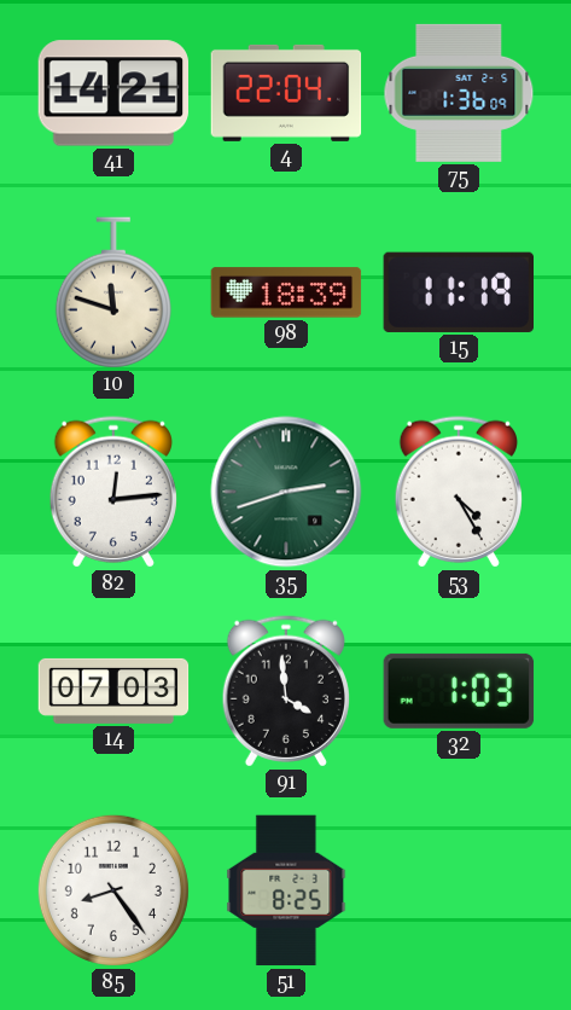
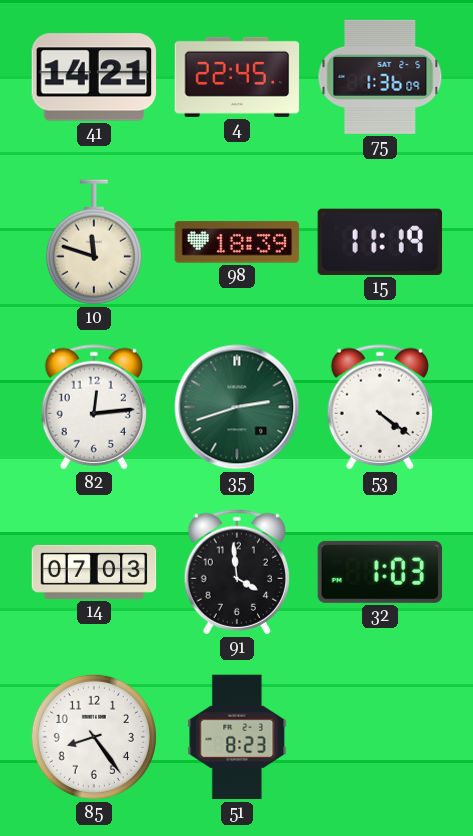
4: 22:04 -> 22:45 (237, 77)
53: 4:25 -> 4:21 (380, 407)
51: 8:25 -> 8:23 (237, 737)
